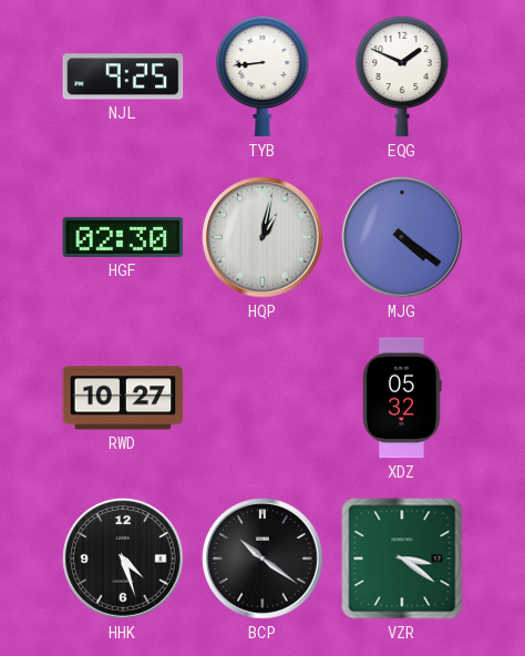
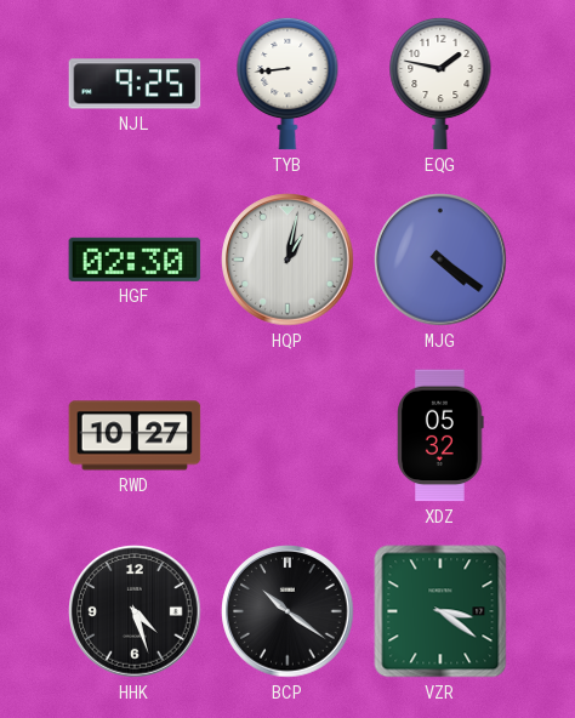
EQG: 1:49 -> 1:47 (440, 84)
